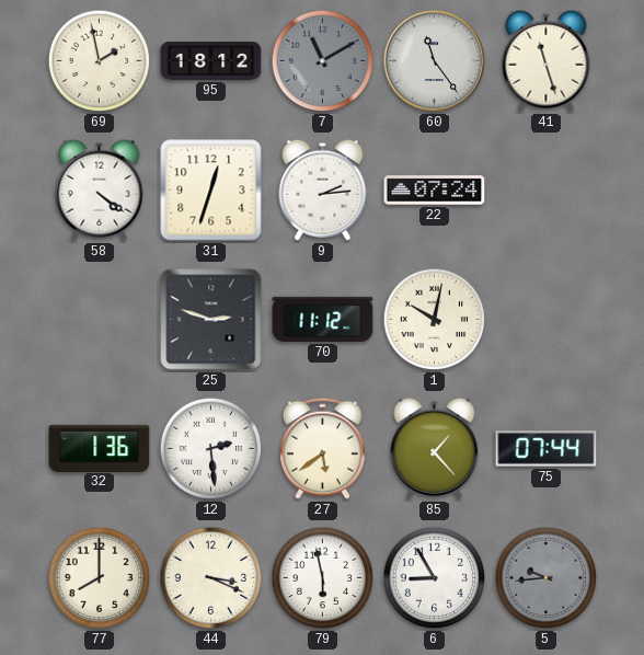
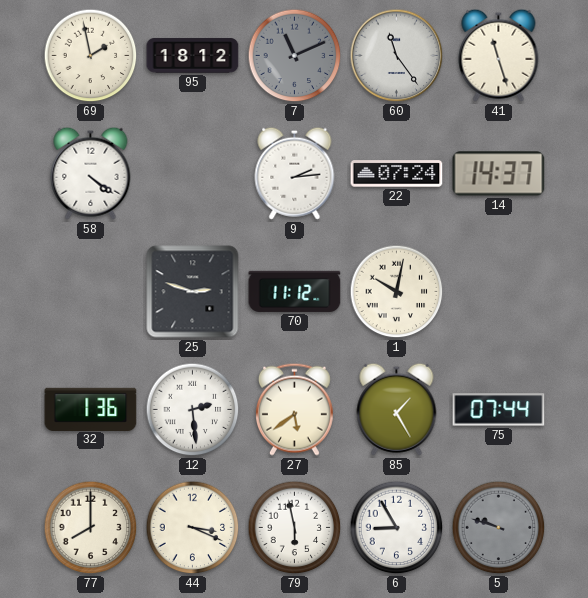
7: 11:10 -> 11:11 (295, 56)
31: 12:33 -> none (211, 191)
14: none -> 14:37 (499, 174)
85: 1:23 -> 1:25 (397, 409)
5: 9:44 -> 9:48 (499, 528)
